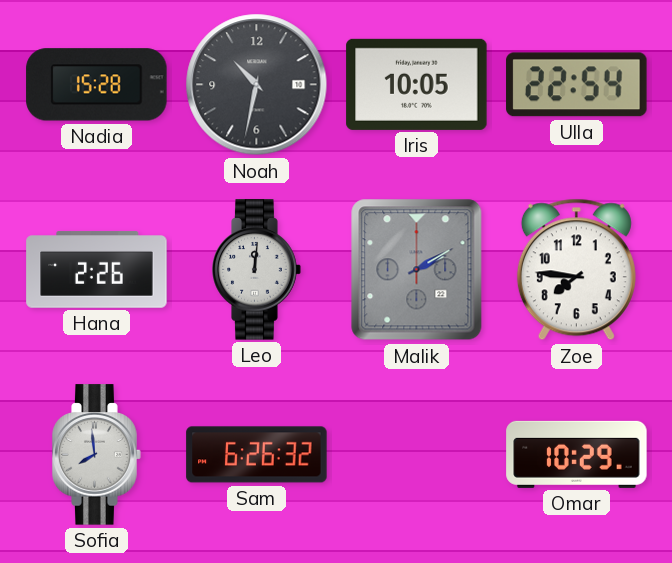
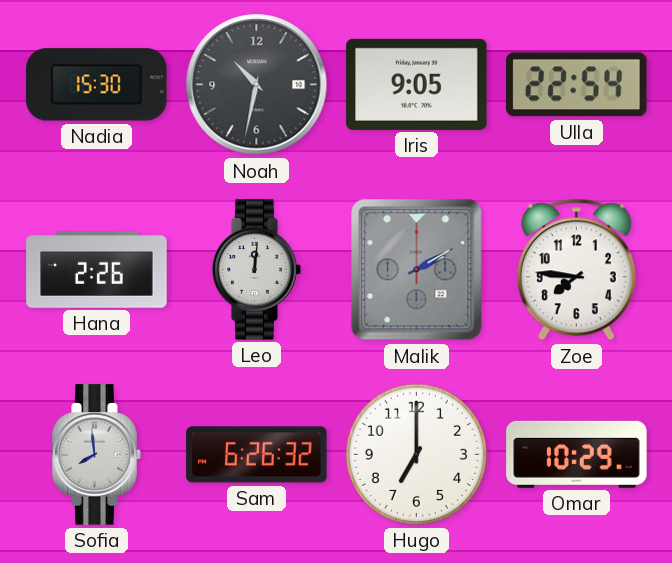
Nadia: 15:28 -> 15:30 (97, 85)
Iris: 10:05 -> 9:05 (417, 84)
Hugo: none -> 7:00 (416, 454)
